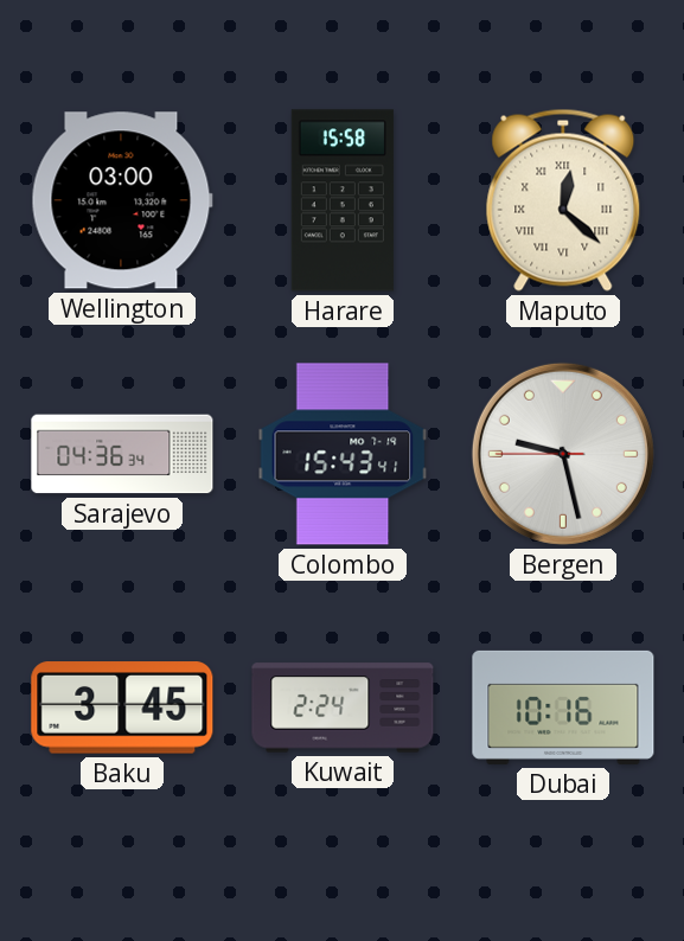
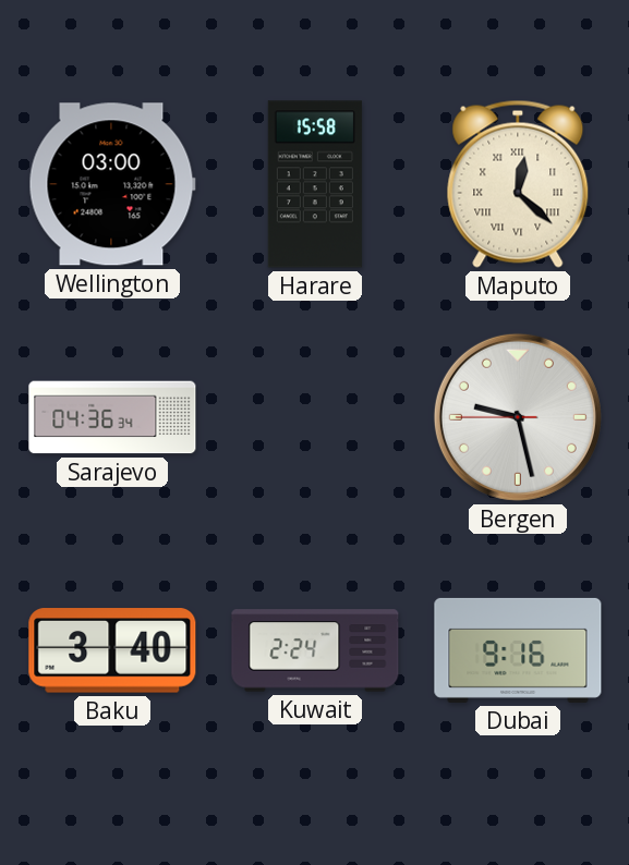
Colombo: 15:43 -> none (343, 454)
Baku: 3:45 -> 3:40 (112, 650)
Dubai: 10:16 -> 9:16 (518, 650)
